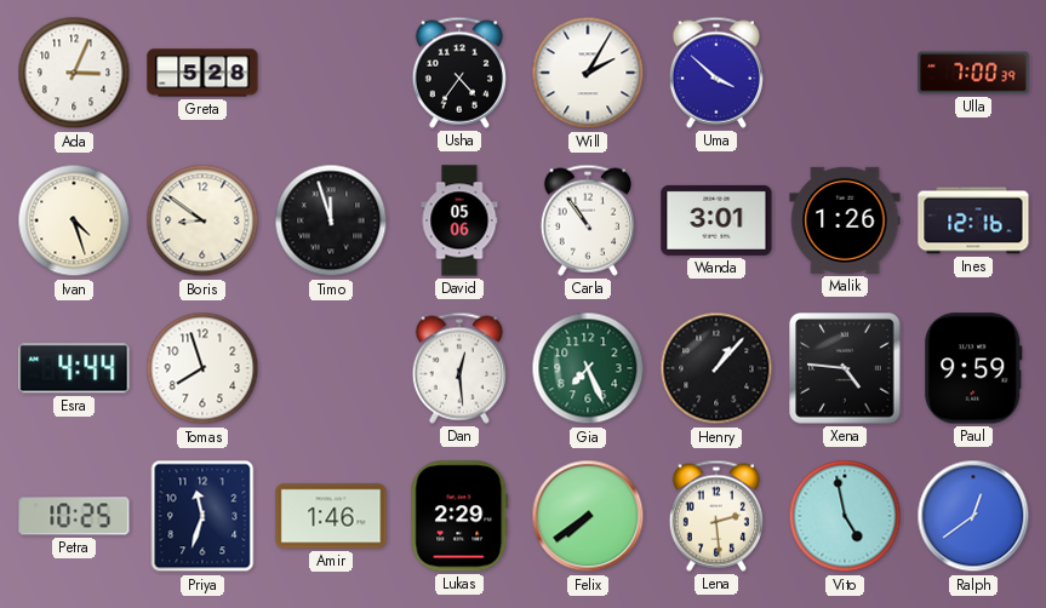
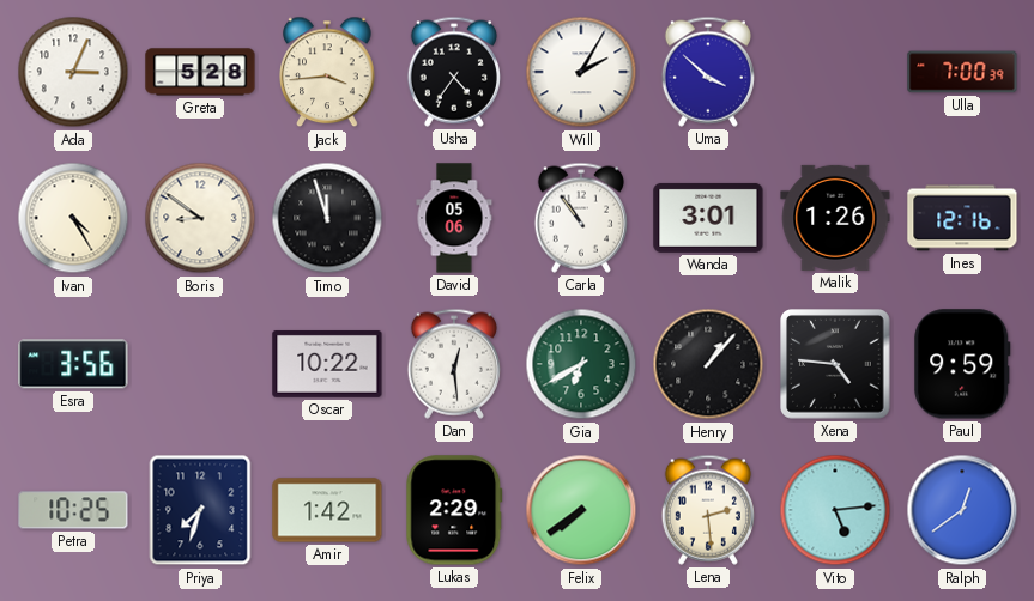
Jack: none -> 3:44 (327, 72)
Ivan: 4:27 -> 4:25 (73, 218)
Esra: 4:44 -> 3:56 (73, 364)
Tomas: 7:57 -> none (202, 368)
Oscar: none -> 10:22 (327, 364)
Gia: 7:26 -> 6:40 (581, 364)
Priya: 11:33 -> 7:33 (200, 510)
Amir: 1:46 -> 1:42 (327, 510)
Vito: 4:58 -> 5:14 (835, 510)
